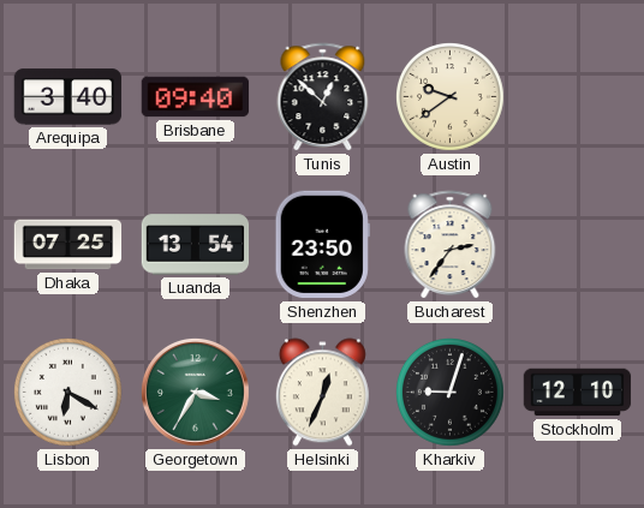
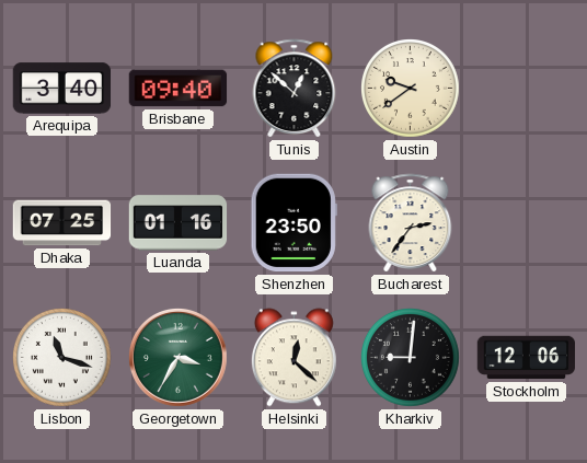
Luanda: 13:54 -> 01:16 (179, 223)
Lisbon: 6:20 -> 11:18 (62, 358)
Helsinki: 12:34 -> 12:22 (293, 358)
Kharkiv: 9:03 -> 9:01 (411, 358)
Stockholm: 12:10 -> 12:06 (527, 358)
